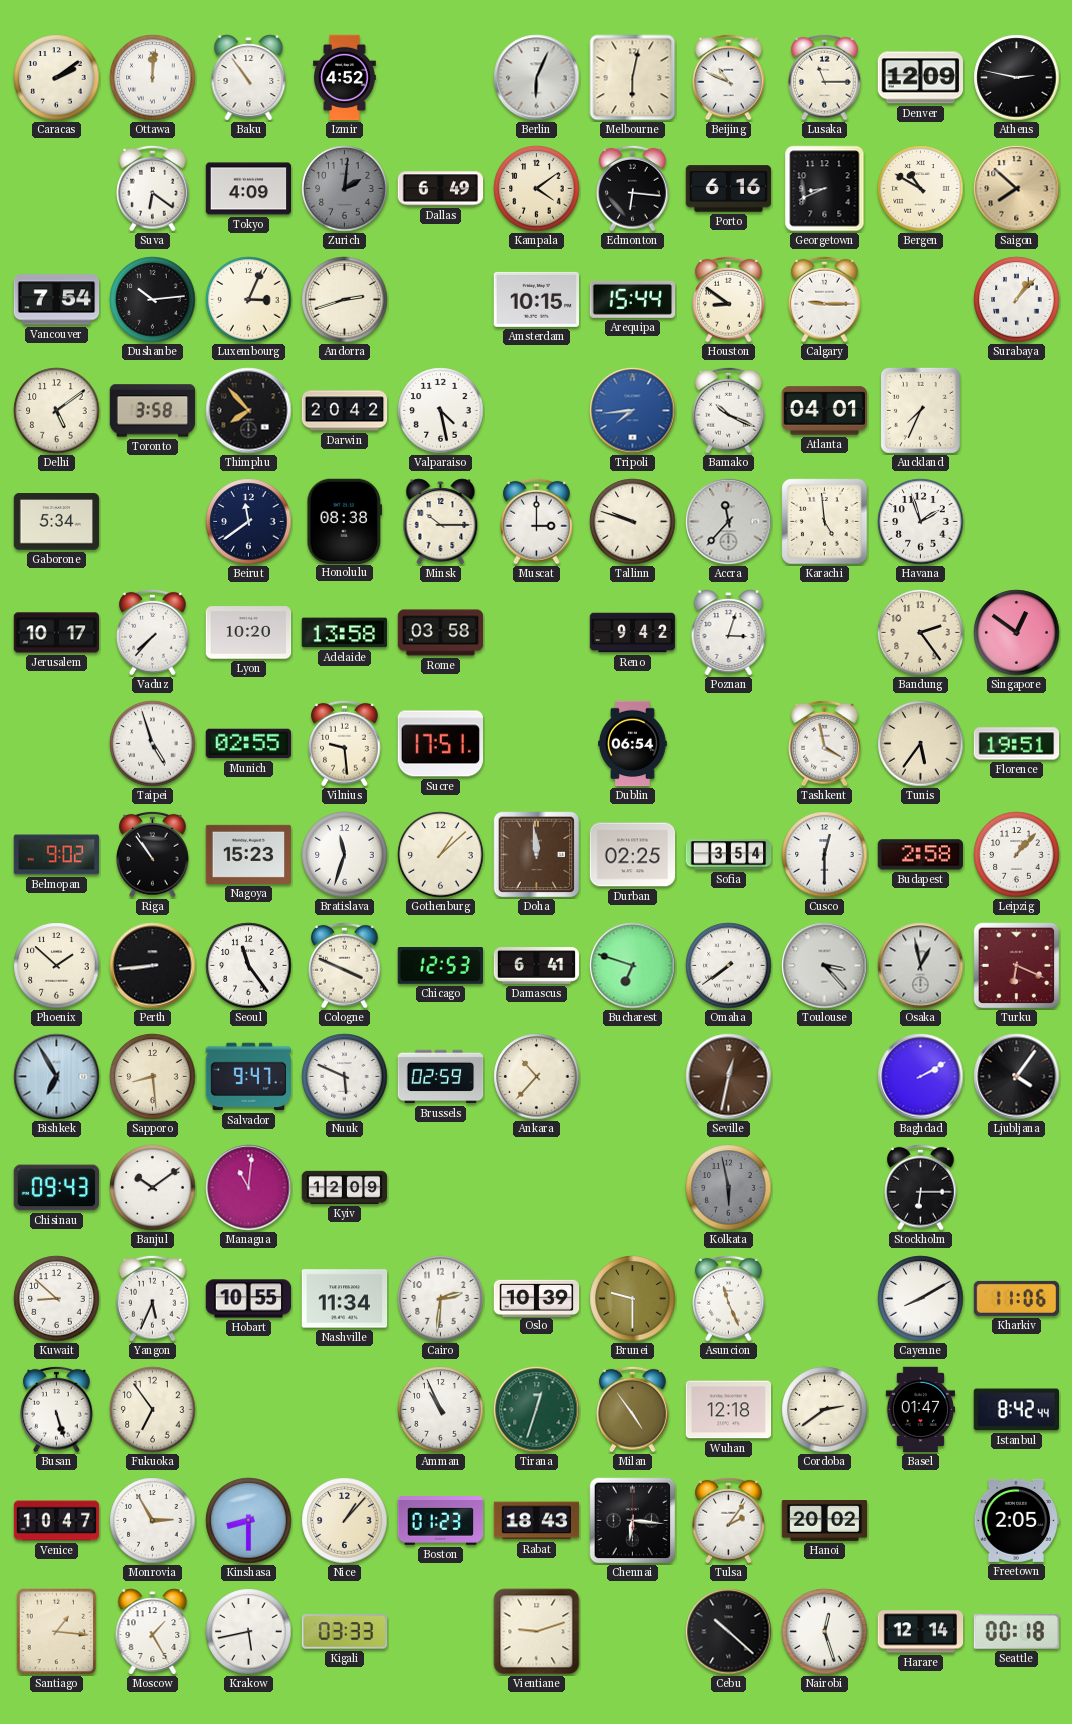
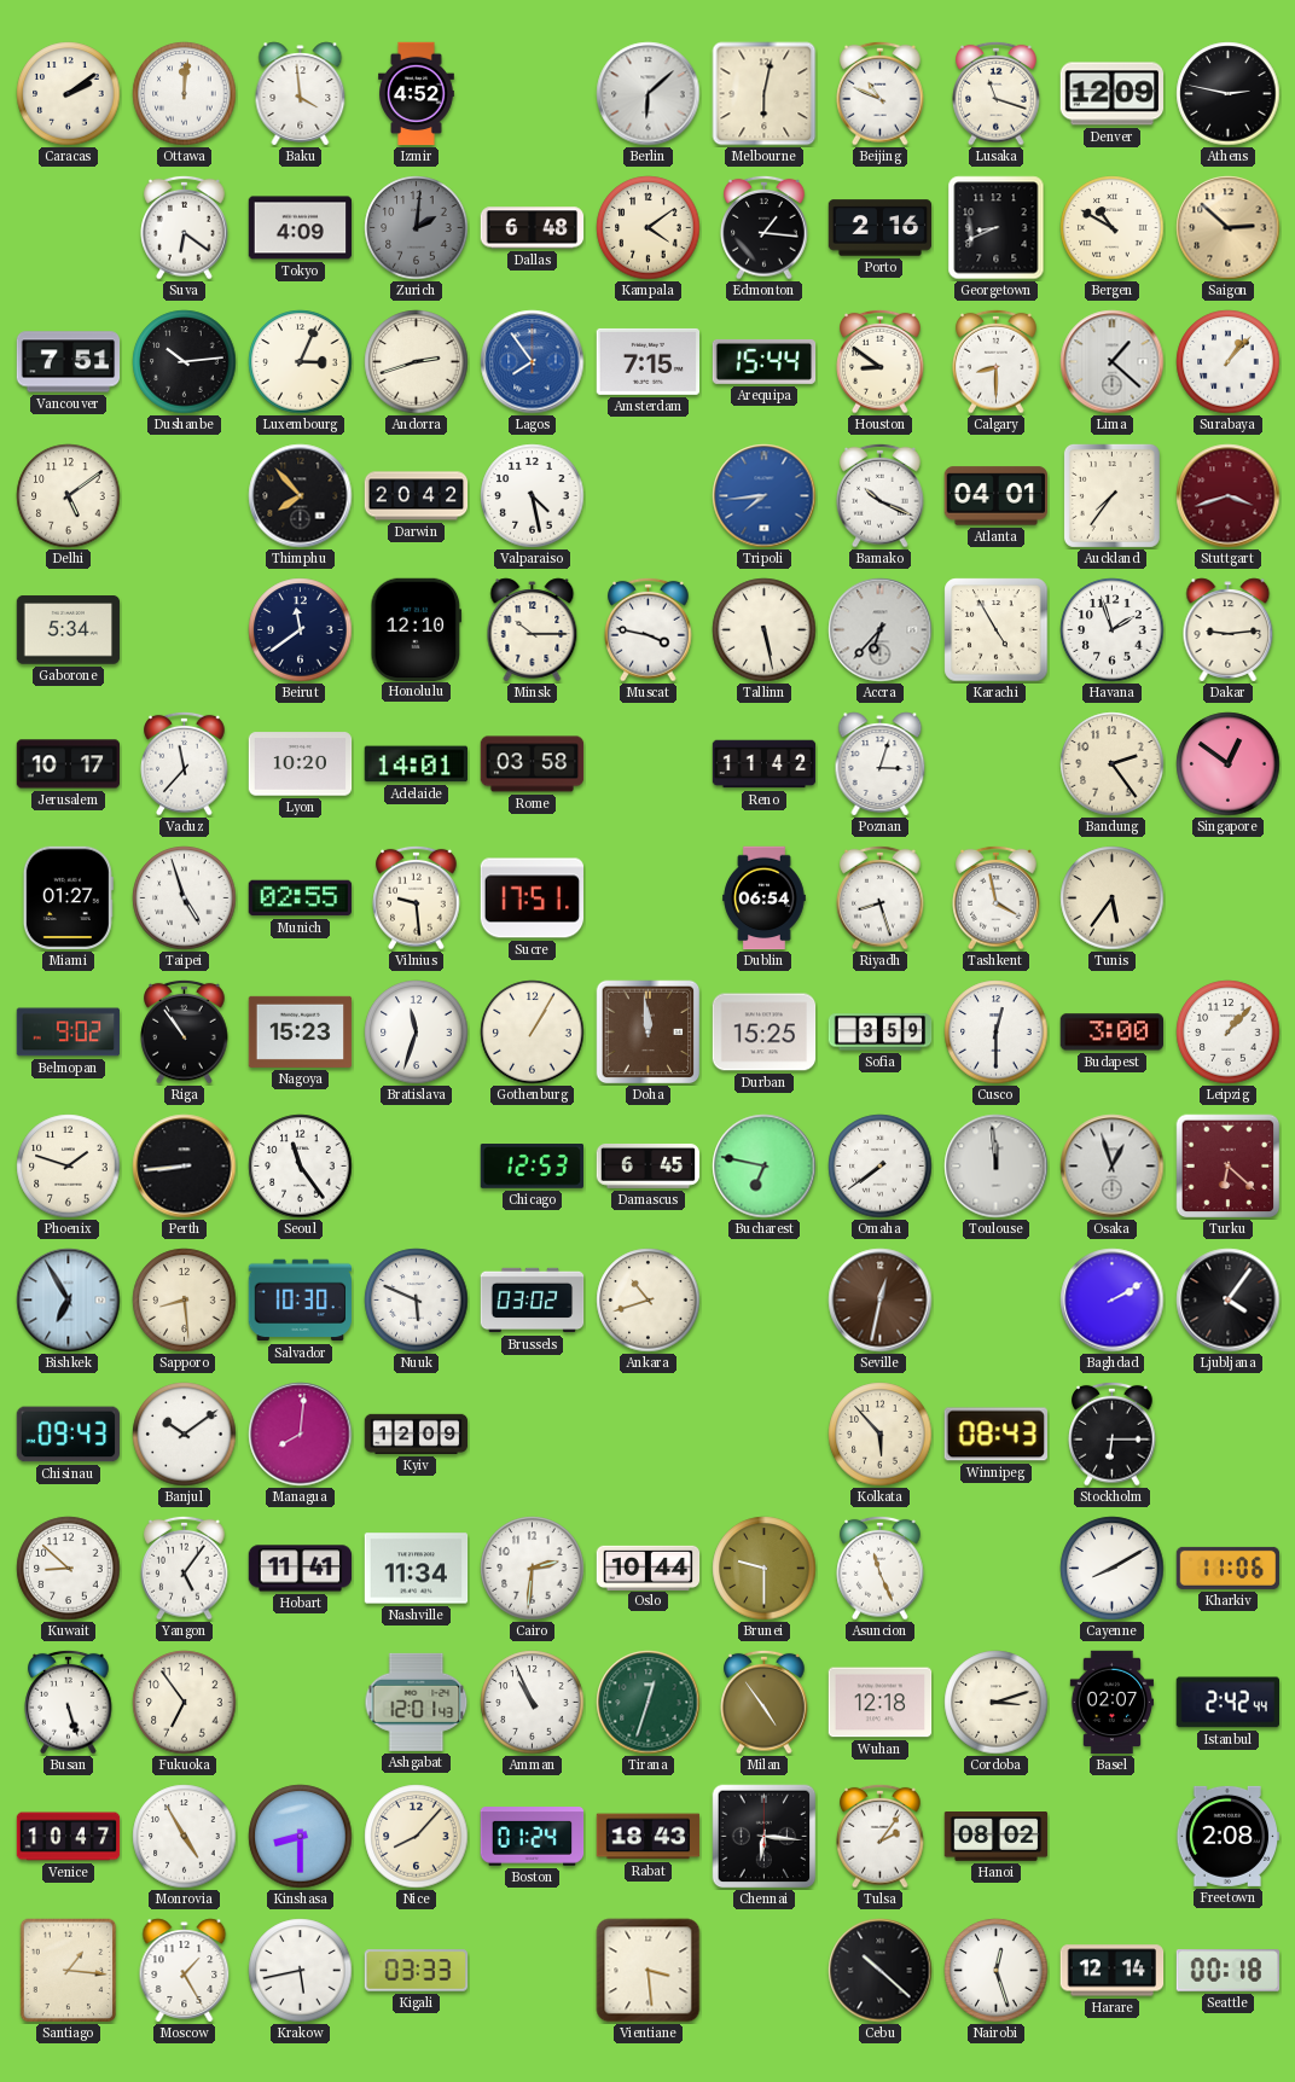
Baku: 10:54 -> 3:59 (301, 94)
Berlin: 6:04 -> 6:08 (649, 94)
Lusaka: 11:15 -> 11:18 (997, 93)
Dallas: 6:49 -> 6:48 (533, 228)
Edmonton: 6:16 -> 1:16 (765, 227)
Porto: 6:16 -> 2:16 (881, 228)
Saigon: 7:52 -> 2:52 (1229, 228)
Vancouver: 7:54 -> 7:51 (69, 362)
Lagos: none -> 7:54 (533, 362)
Amsterdam: 10:15 -> 7:15 (649, 361)
Calgary: 9:15 -> 8:30 (997, 361)
Lima: none -> 1:22 (1113, 362)
Toronto: 3:58 -> none (153, 411)
Auckland: 7:34 -> 7:36 (1111, 495)
Stuttgart: none -> 3:42 (1229, 496)
Honolulu: 08:38 -> 12:10 (417, 629)
Muscat: 3:00 -> 3:47 (649, 629)
Tallinn: 9:48 -> 5:28 (765, 630)
Accra: 11:37 -> 6:37 (881, 630)
Karachi: 4:59 -> 4:55 (997, 630)
Dakar: none -> 9:14 (1229, 630)
Vaduz: 7:37 -> 11:37 (185, 763)
Adelaide: 13:58 -> 14:01 (416, 764)
Reno: 9:42 -> 11:42 (765, 764)
Miami: none -> 01:27 (68, 898)
Riyadh: none -> 8:27 (881, 897)
Florence: 19:51 -> none (1017, 744)
Gothenburg: 1:08 -> 1:05 (533, 1033)
Durban: 02:25 -> 15:25 (765, 1033)
Sofia: 3:54 -> 3:59 (881, 1033)
Budapest: 2:58 -> 3:00 (1113, 1033)
Phoenix: 1:52 -> 1:48 (69, 1167)
Cologne: 3:49 -> none (345, 965)
Damascus: 6:41 -> 6:45 (649, 1167)
Bucharest: 6:48 -> 6:47 (765, 1167)
Toulouse: 3:23 -> 11:59 (997, 1167)
Osaka: 12:58 -> 12:57 (1113, 1167)
Turku: 6:19 -> 6:22 (1229, 1167)
Salvador: 9:47 -> 10:30 (300, 1301)
Brussels: 02:59 -> 03:02 (533, 1301)
Ankara: 10:37 -> 10:42 (649, 1301)
Managua: 11:01 -> 8:01 (301, 1435)
Kolkata: 5:58 -> 5:53 (881, 1435)
Kolkata dial: grey -> cream (881, 1435)
Winnipeg: none -> 08:43 (995, 1435)
Yangon: 5:34 -> 5:06 (185, 1568)
Hobart: 10:55 -> 11:41 (301, 1569)
Oslo: 10:39 -> 10:44 (649, 1568)
Ashgabat: none -> 12:01 (417, 1702)
Cordoba: 2:39 -> 3:12 (997, 1703)
Basel: 01:47 -> 02:07 (1113, 1703)
Istanbul: 8:42 -> 2:42 (1227, 1703)
Monrovia: 2:55 -> 4:55 (185, 1837)
Nice: 1:07 -> 8:07 (417, 1837)
Boston: 01:23 -> 01:24 (533, 1837)
Hanoi: 20:02 -> 08:02 (997, 1837)
Freetown: 2:05 -> 2:08 (1229, 1836)
Vientiane: 9:12 -> 3:29 (649, 1971)
